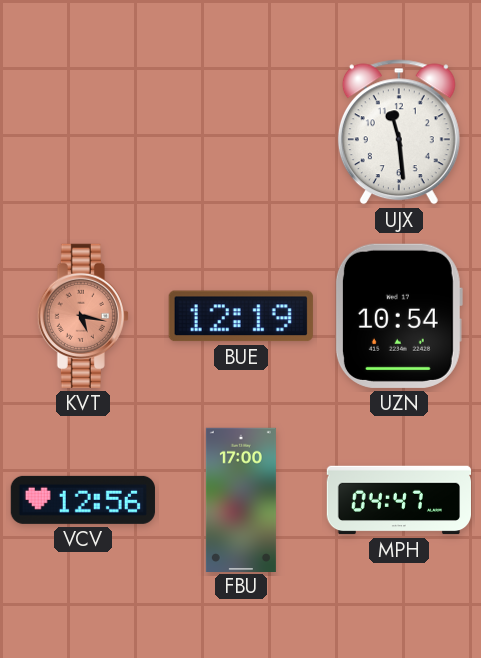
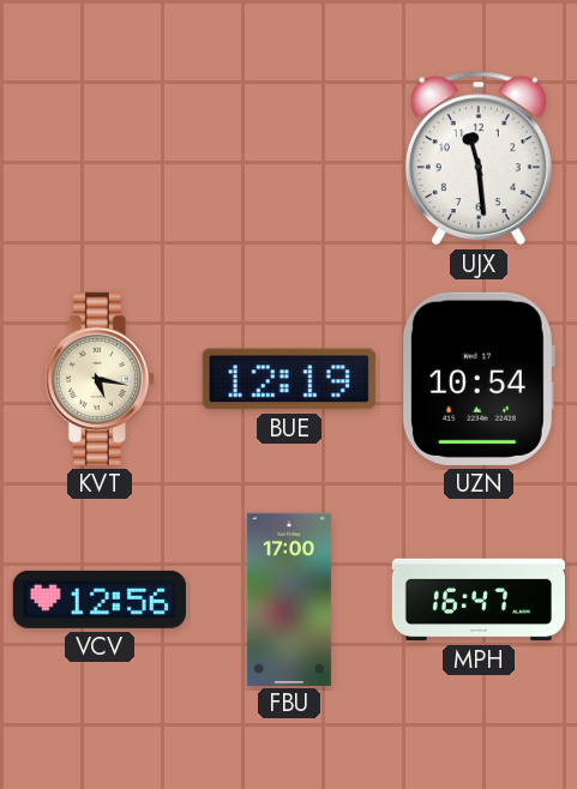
KVT dial: salmon -> cream (100, 379)
MPH: 04:47 -> 16:47 (477, 600)
